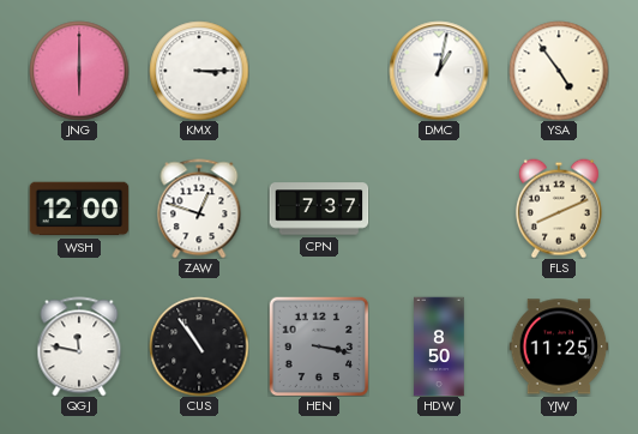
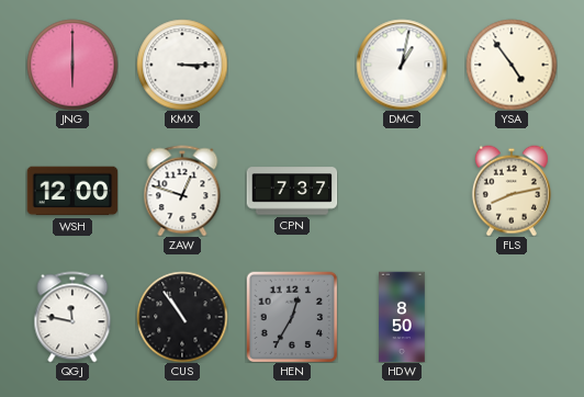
FLS: 8:11 -> 8:13 (512, 191)
HEN: 3:17 -> 12:35 (292, 317)
YJW: 11:25 -> none (559, 346)
